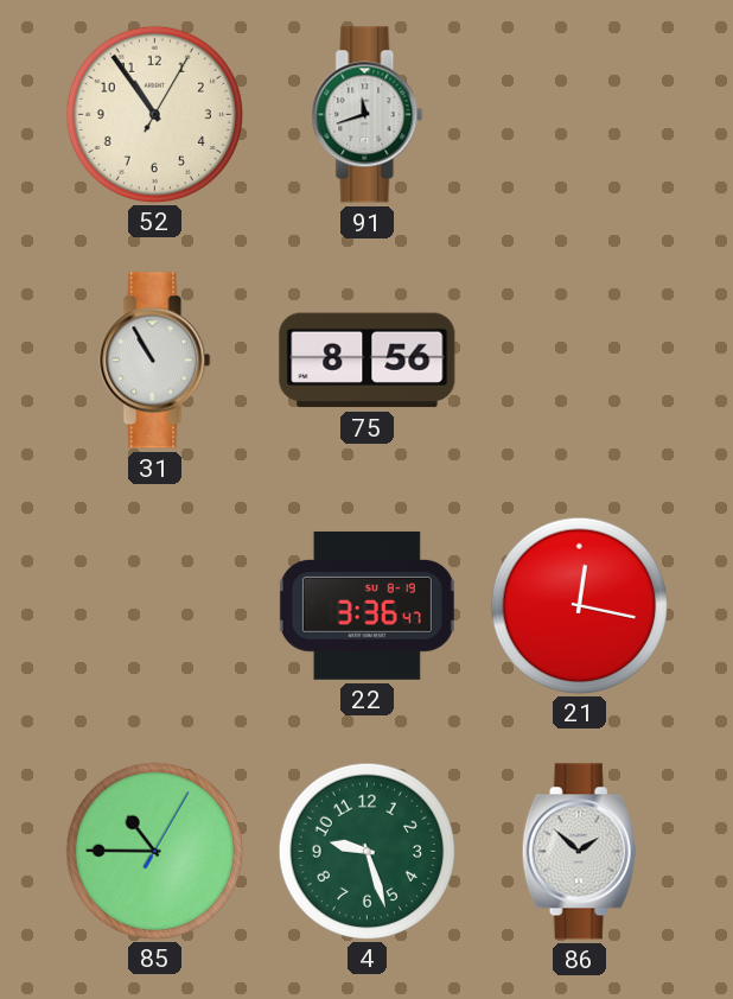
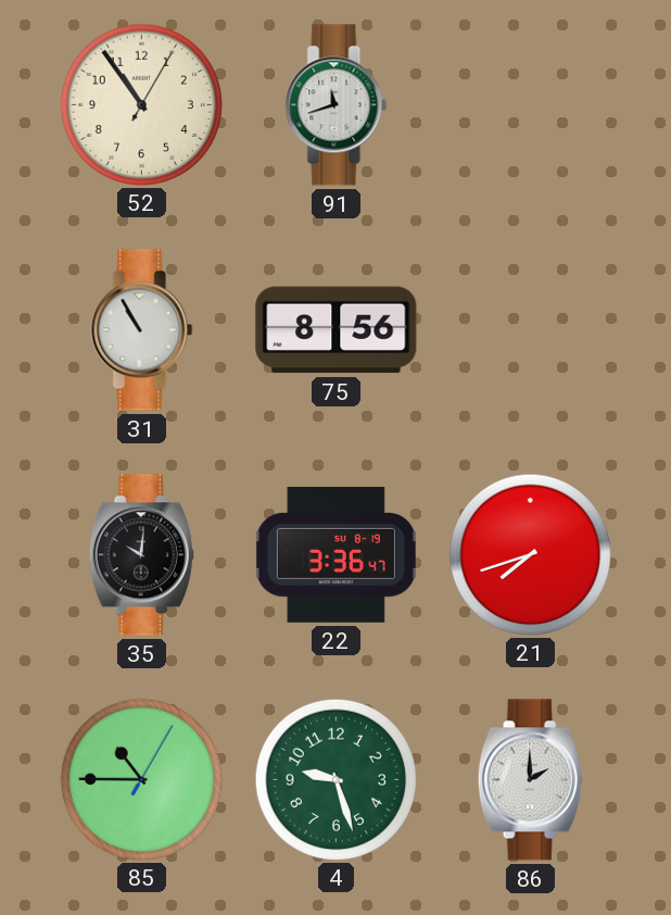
35: none -> 10:01 (141, 555)
21: 12:17 -> 7:42 (530, 554)
86: 1:52 -> 2:00 (530, 780)
